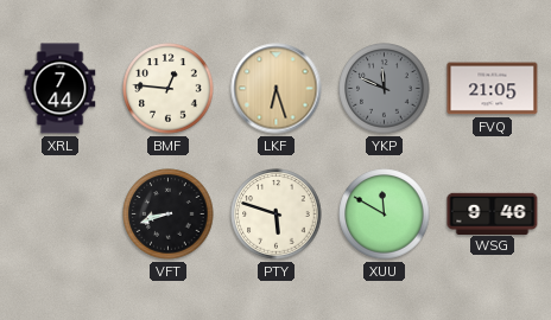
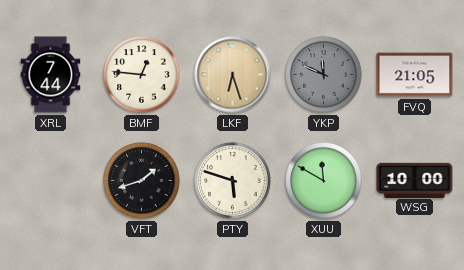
VFT: 8:42 -> 1:42 (142, 181)
WSG: 9:46 -> 10:00 (415, 180)
